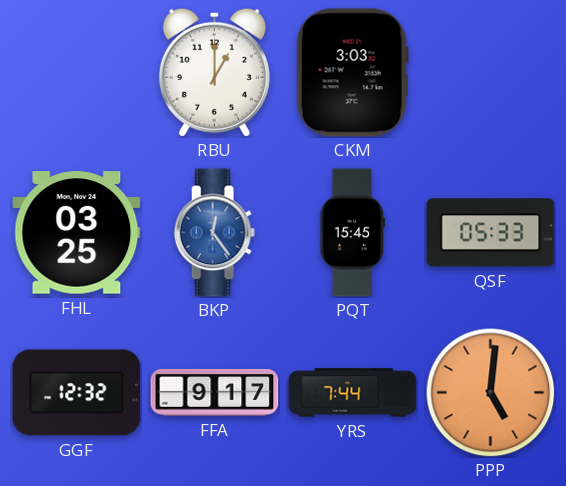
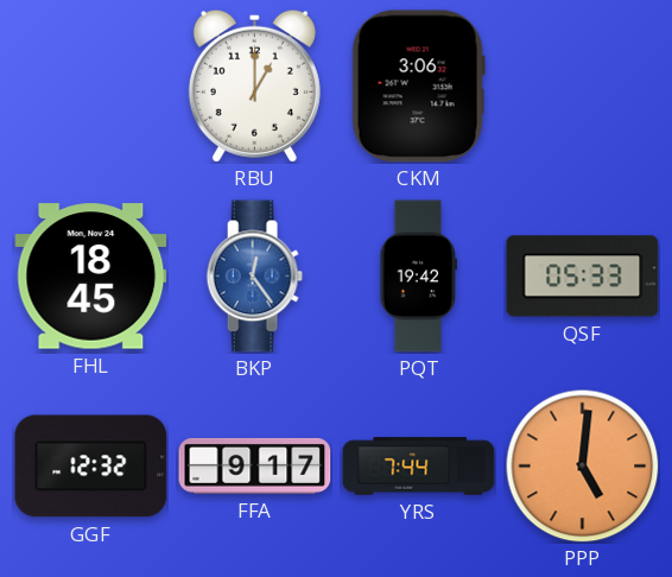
CKM: 3:03 -> 3:06 (418, 87)
FHL: 03:25 -> 18:45 (91, 277)
PQT: 15:45 -> 19:42 (418, 277)
